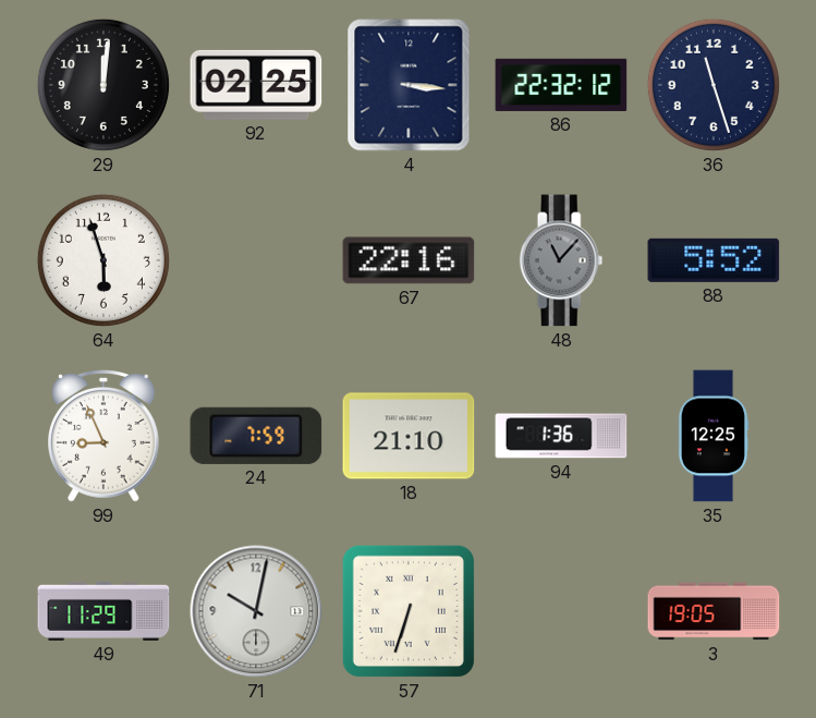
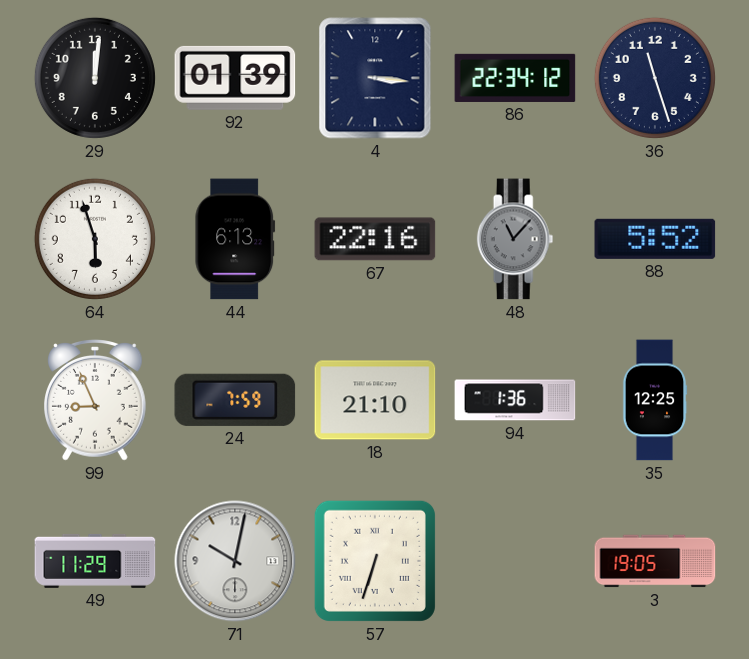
92: 02:25 -> 01:39 (235, 78)
86: 22:32 -> 22:34 (515, 78)
44: none -> 6:13 (235, 239)
